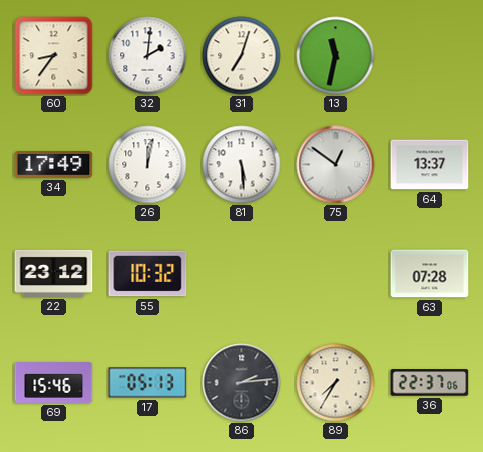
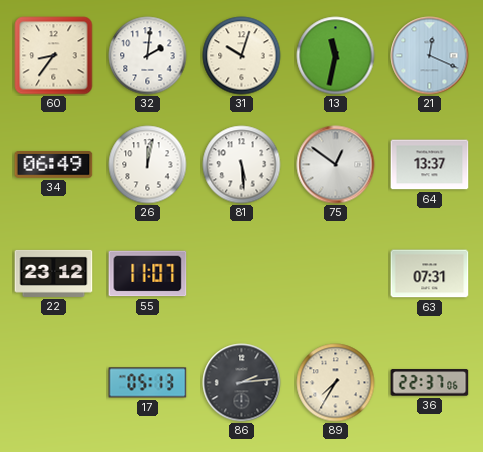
31: 7:03 -> 10:03 (242, 56)
21: none -> 12:19 (430, 56)
34: 17:49 -> 06:49 (54, 165)
55: 10:32 -> 11:07 (148, 274)
63: 07:28 -> 07:31 (430, 274)
69: 15:46 -> none (54, 383)
